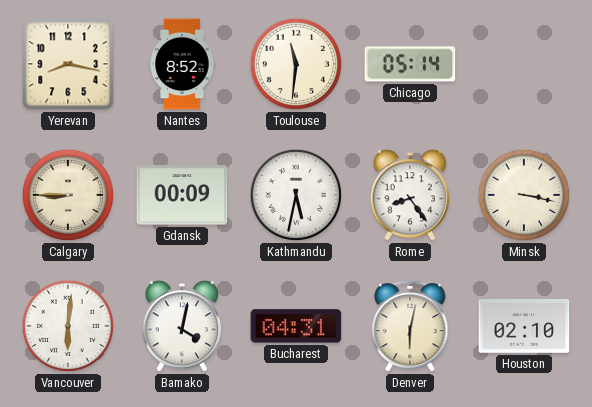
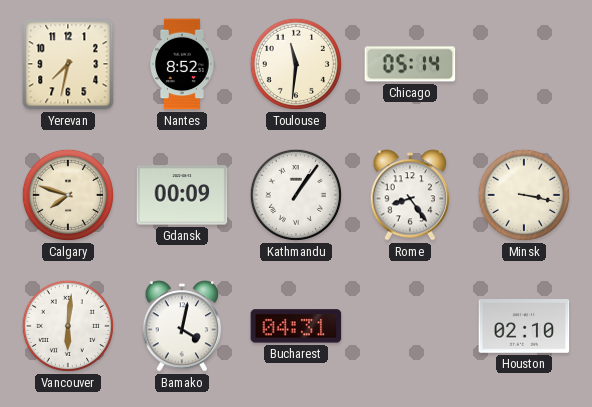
Yerevan: 8:17 -> 7:32 (68, 64)
Calgary: 8:45 -> 7:48 (68, 195)
Kathmandu: 5:32 -> 1:06 (296, 195)
Denver: 6:02 -> none (410, 326)
